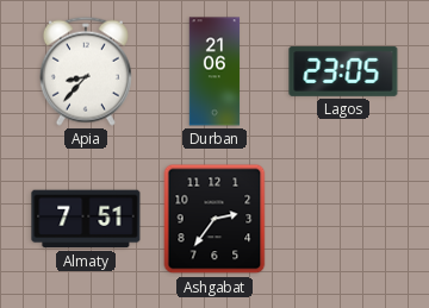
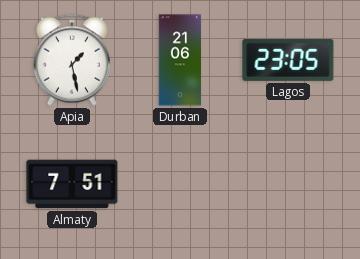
Apia: 8:37 -> 1:28 (72, 60)
Ashgabat: 2:36 -> none (214, 219)
